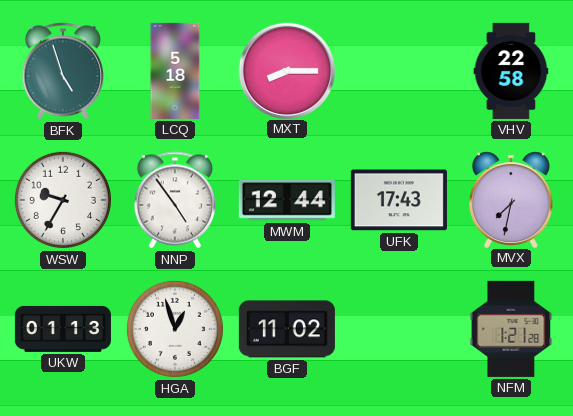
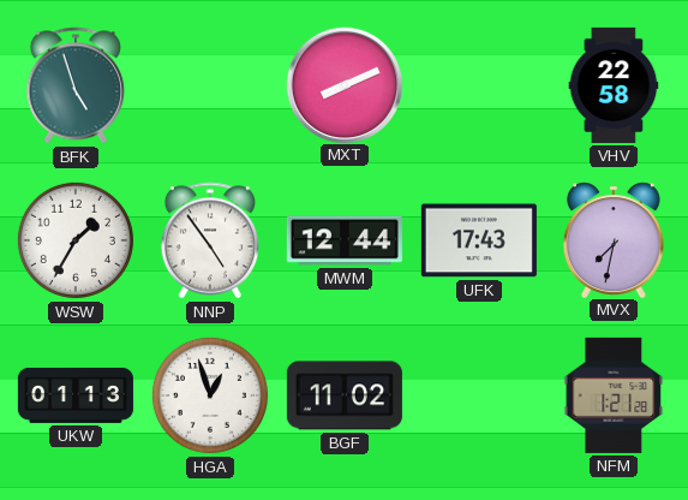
LCQ: 5:18 -> none (175, 71)
MXT: 8:15 -> 8:11 (343, 84)
WSW: 9:35 -> 1:35 (76, 240)
